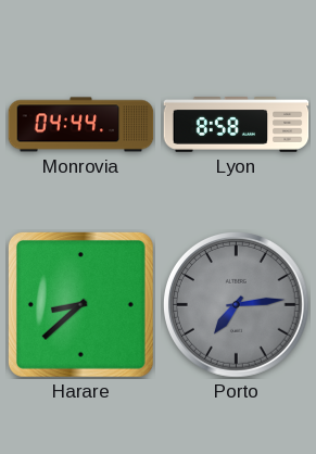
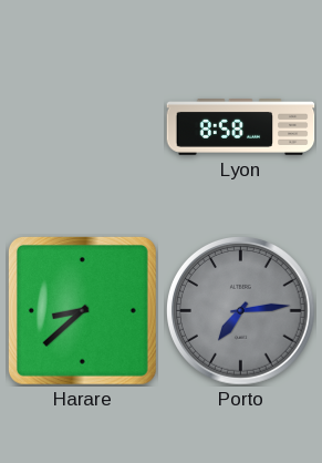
Monrovia: 04:44 -> none (81, 125)
